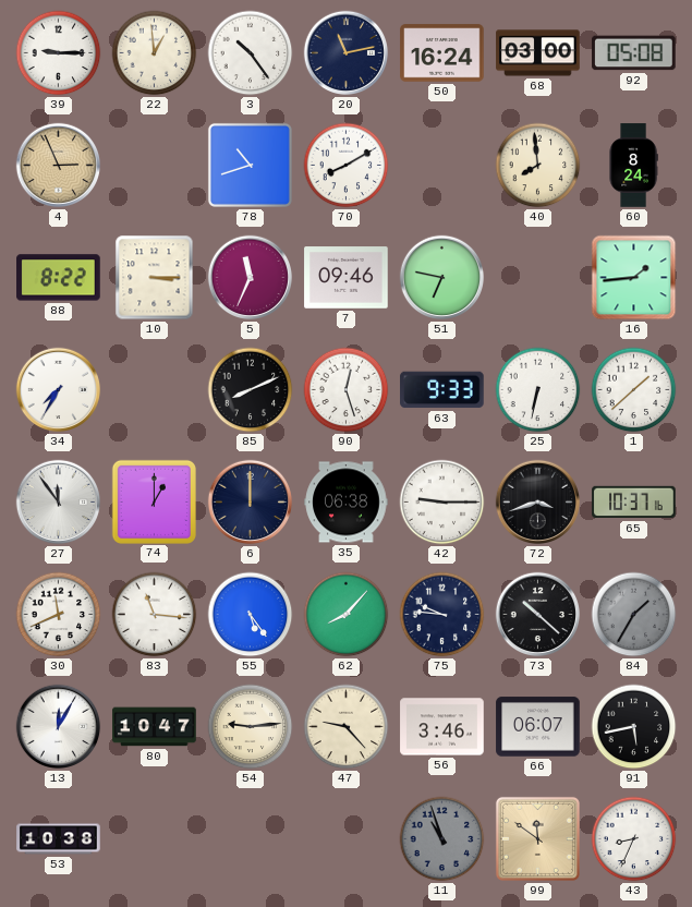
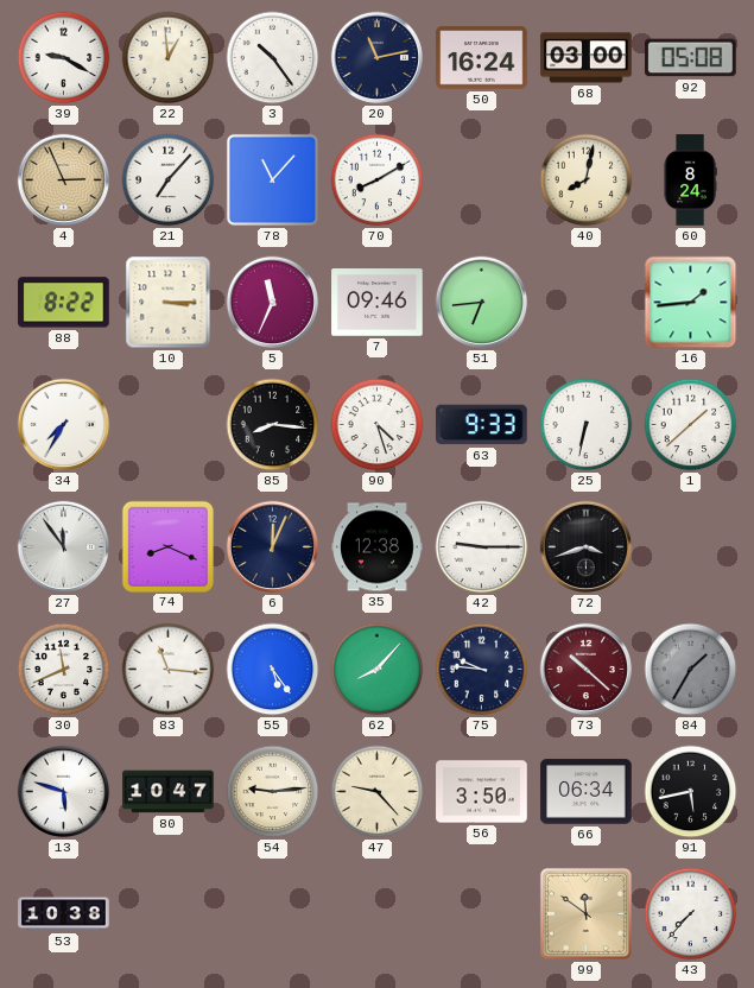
39: 9:15 -> 9:20 (64, 58)
21: none -> 7:07 (169, 180)
78: 10:42 -> 11:07 (272, 179)
40: 7:59 -> 8:02 (587, 180)
51: 6:47 -> 6:44 (482, 303)
85: 8:11 -> 8:16 (273, 425)
90: 12:27 -> 4:27 (378, 425)
74: 1:00 -> 8:19 (167, 546)
6: 12:00 -> 12:04 (273, 547)
35: 06:38 -> 12:38 (378, 547)
65: 10:37 -> none (634, 503)
73 dial: black -> burgundy (587, 670)
13: 12:05 -> 5:48 (64, 792)
56: 3:46 -> 3:50 (482, 792)
66: 06:07 -> 06:34 (587, 792)
11: 10:57 -> none (442, 839)
43: 8:34 -> 7:37 (691, 914)
